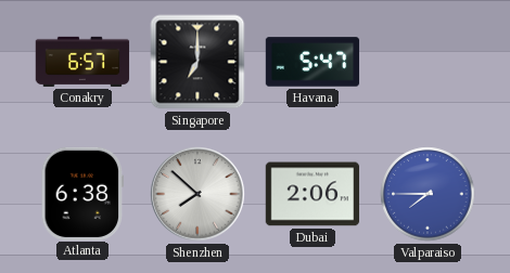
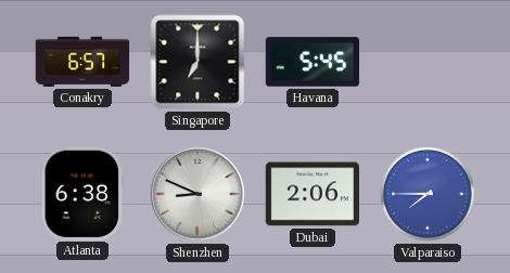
Havana: 5:47 -> 5:45 (313, 62)
Shenzhen: 7:52 -> 8:49 (197, 194)
